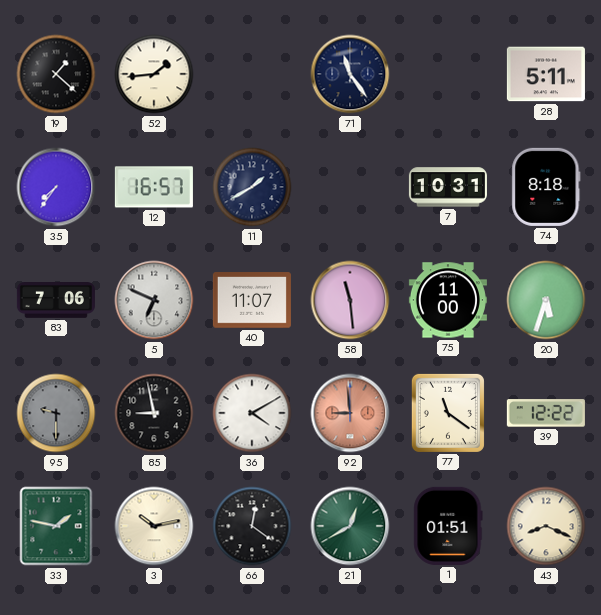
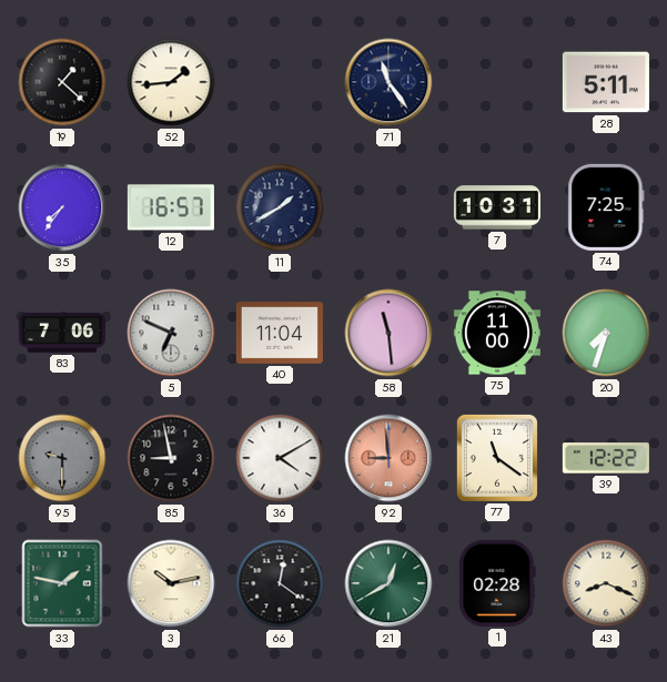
74: 8:18 -> 7:25 (606, 207)
40: 11:07 -> 11:04 (280, 333)
20: 5:33 -> 7:33 (606, 333)
1: 01:51 -> 02:28 (497, 583)
